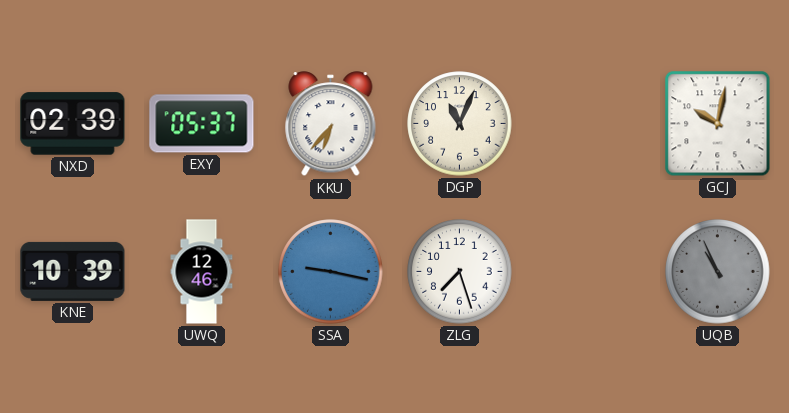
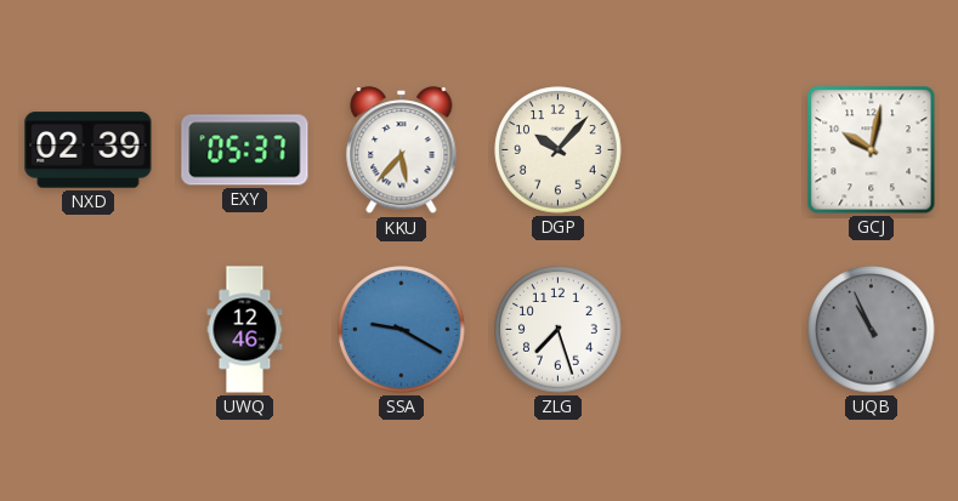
KKU: 6:37 -> 5:37 (402, 150)
DGP: 11:04 -> 10:07 (559, 150)
KNE: 10:39 -> none (73, 271)
SSA: 9:17 -> 9:20 (402, 330)
